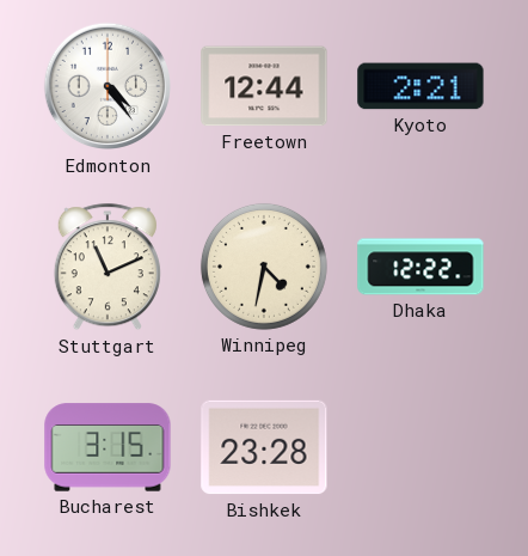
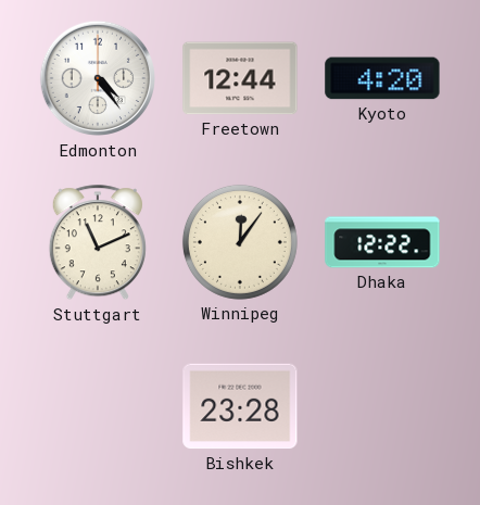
Kyoto: 2:21 -> 4:20 (382, 78)
Winnipeg: 4:32 -> 12:06 (240, 242)
Bucharest: 3:15 -> none (108, 447)
